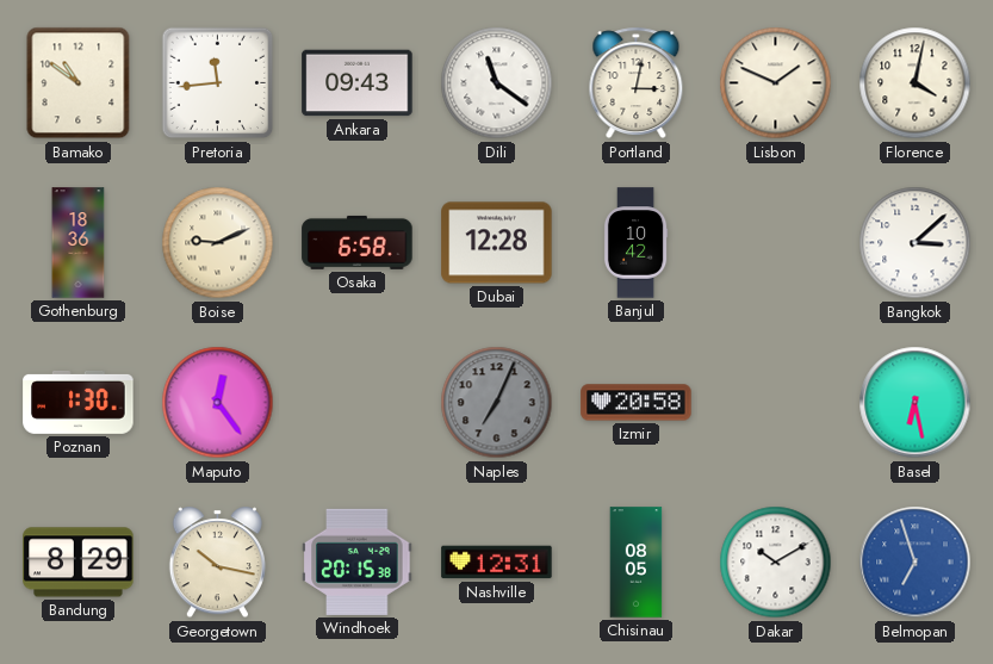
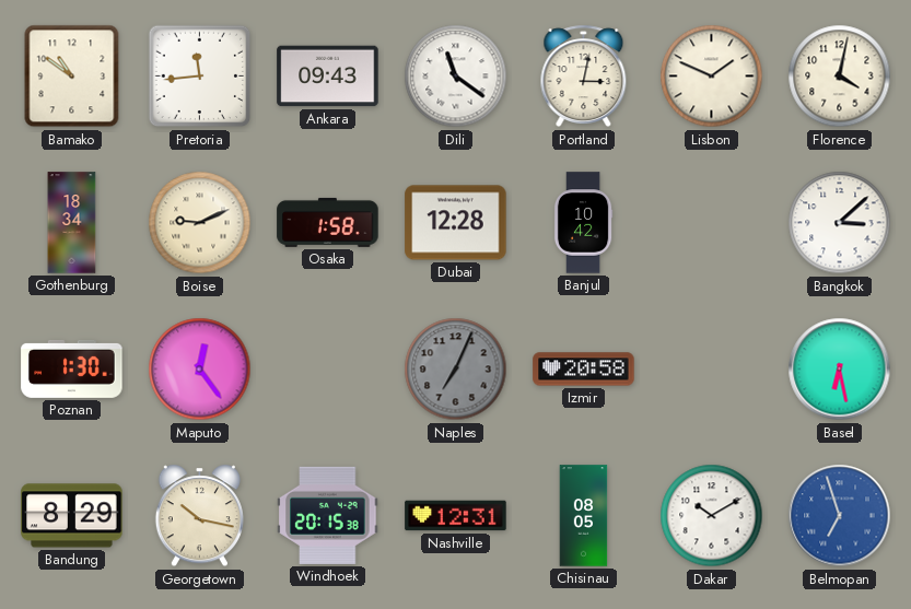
Gothenburg: 18:36 -> 18:34 (72, 223)
Osaka: 6:58 -> 1:58 (328, 222)
